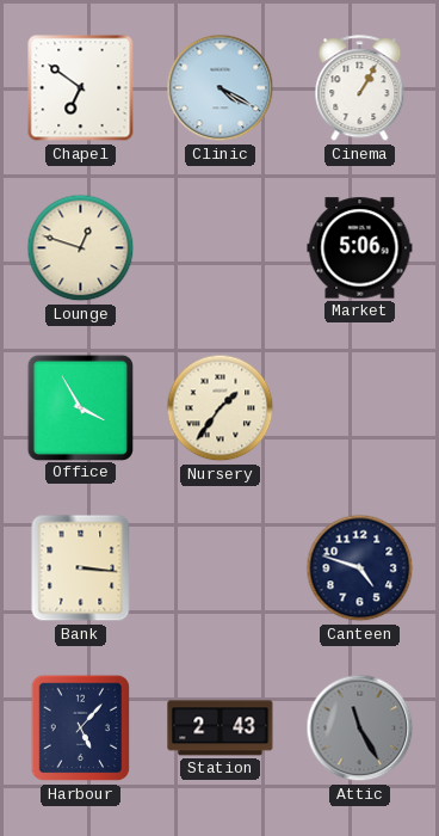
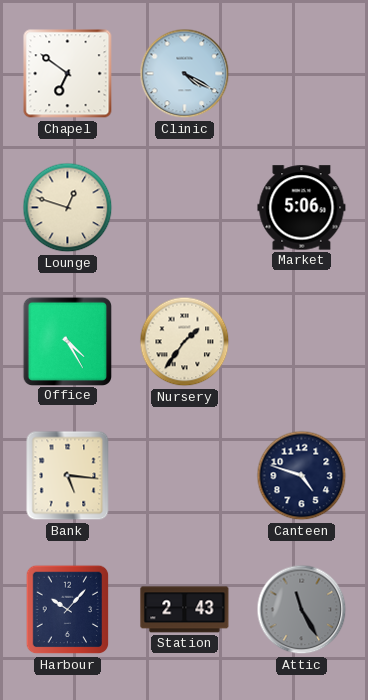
Cinema: 1:05 -> none (360, 88)
Office: 3:55 -> 4:25 (67, 341)
Bank: 3:16 -> 5:16 (68, 476)
Harbour: 5:07 -> 10:07 (68, 610)
